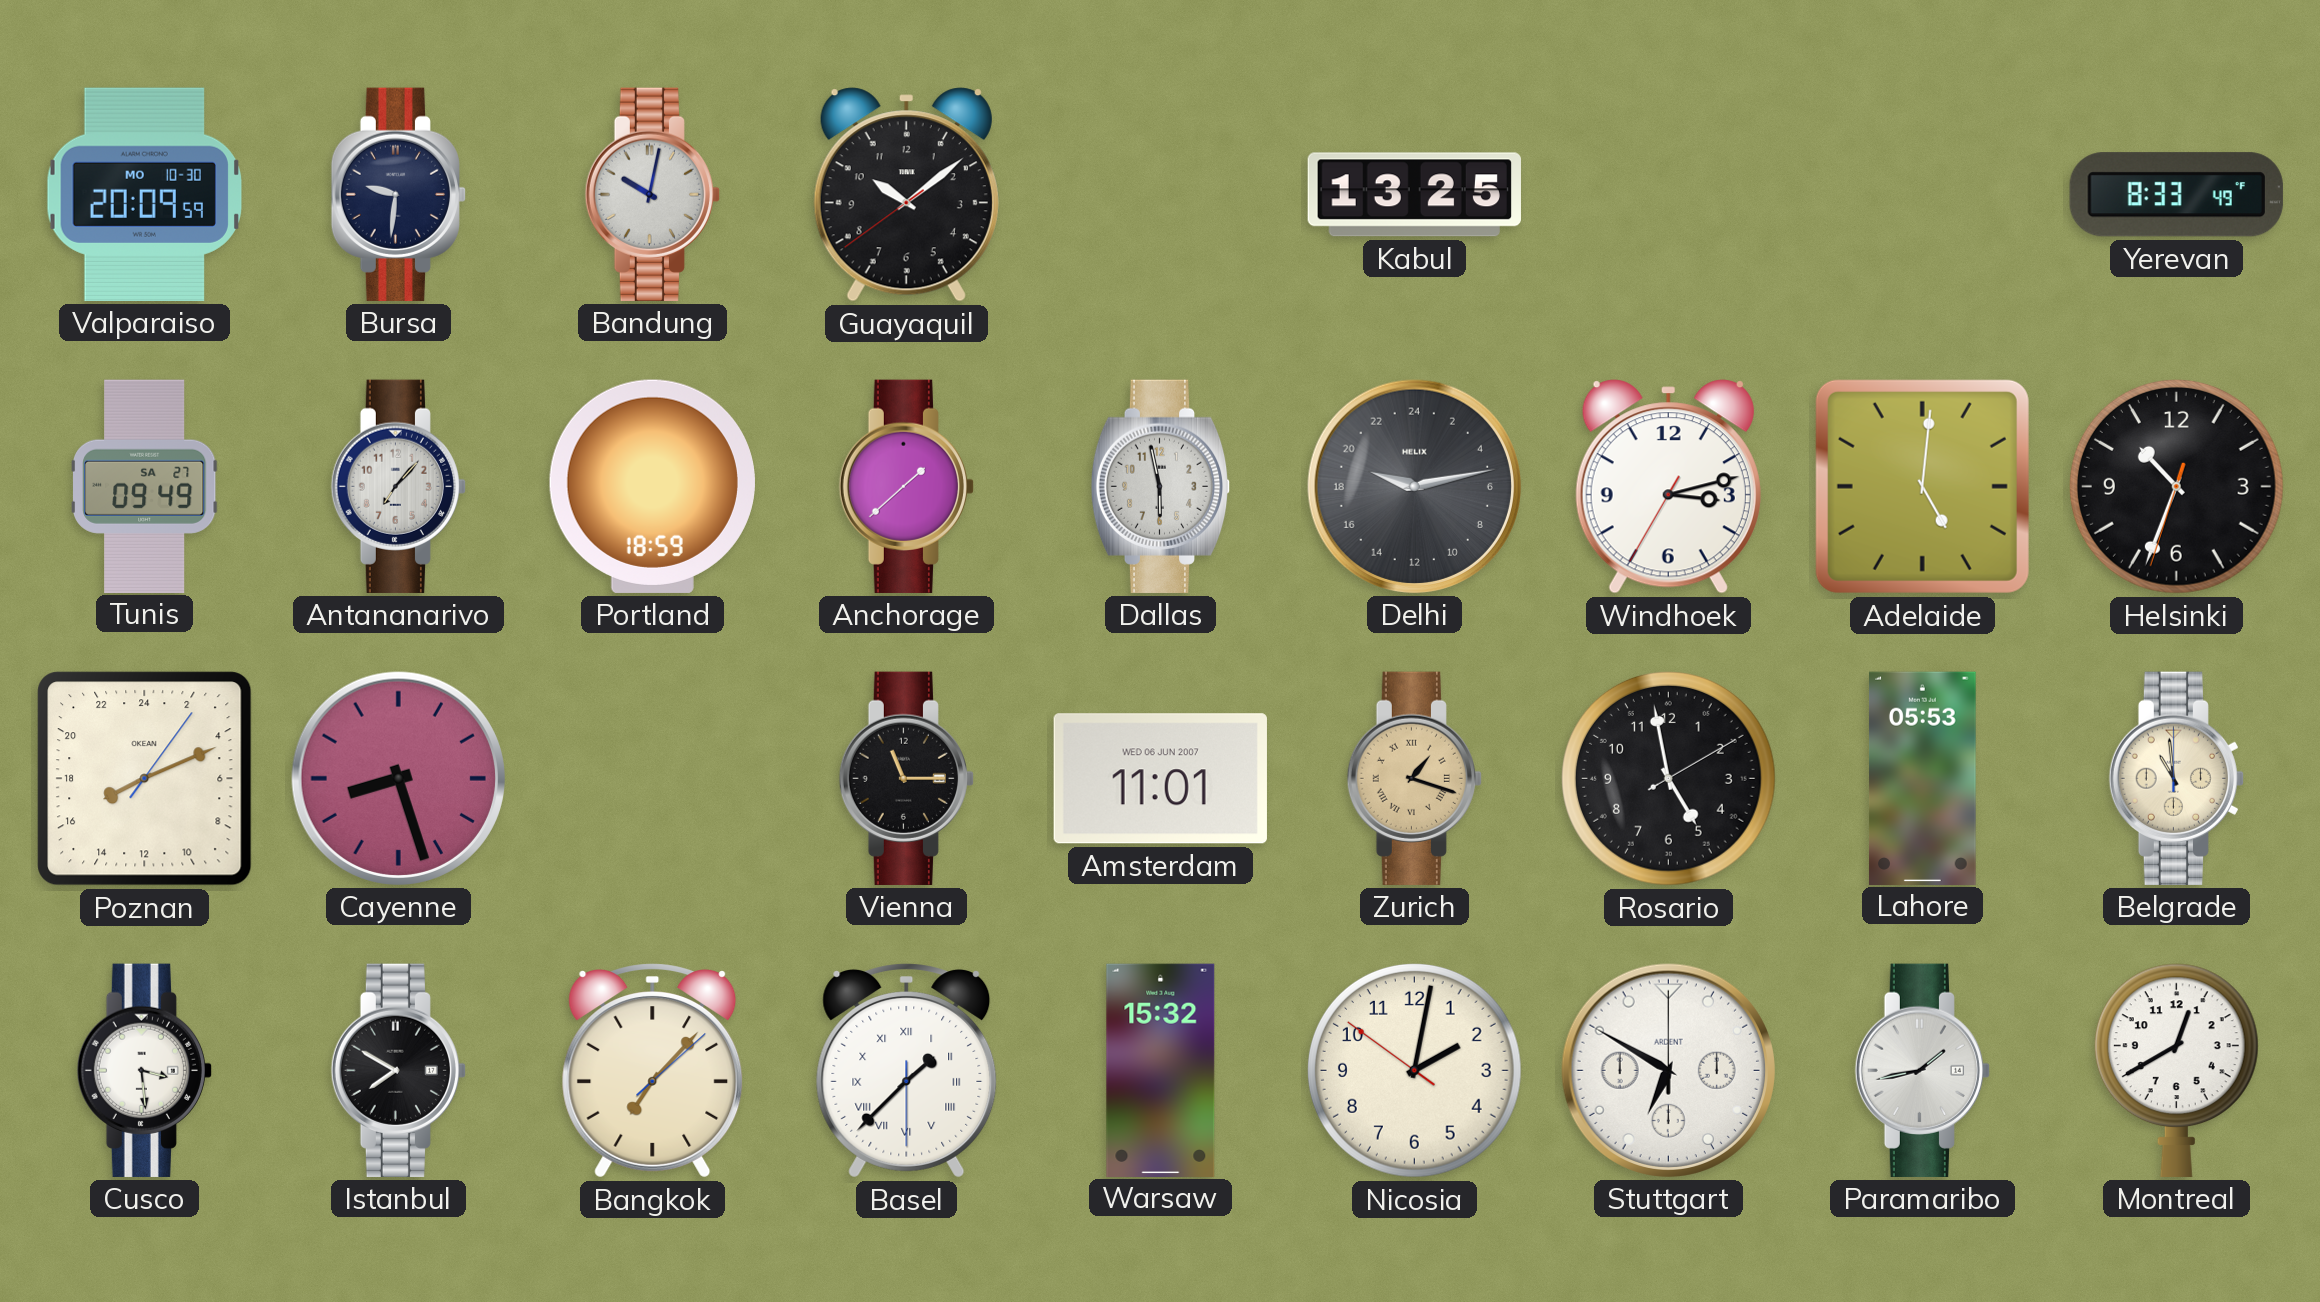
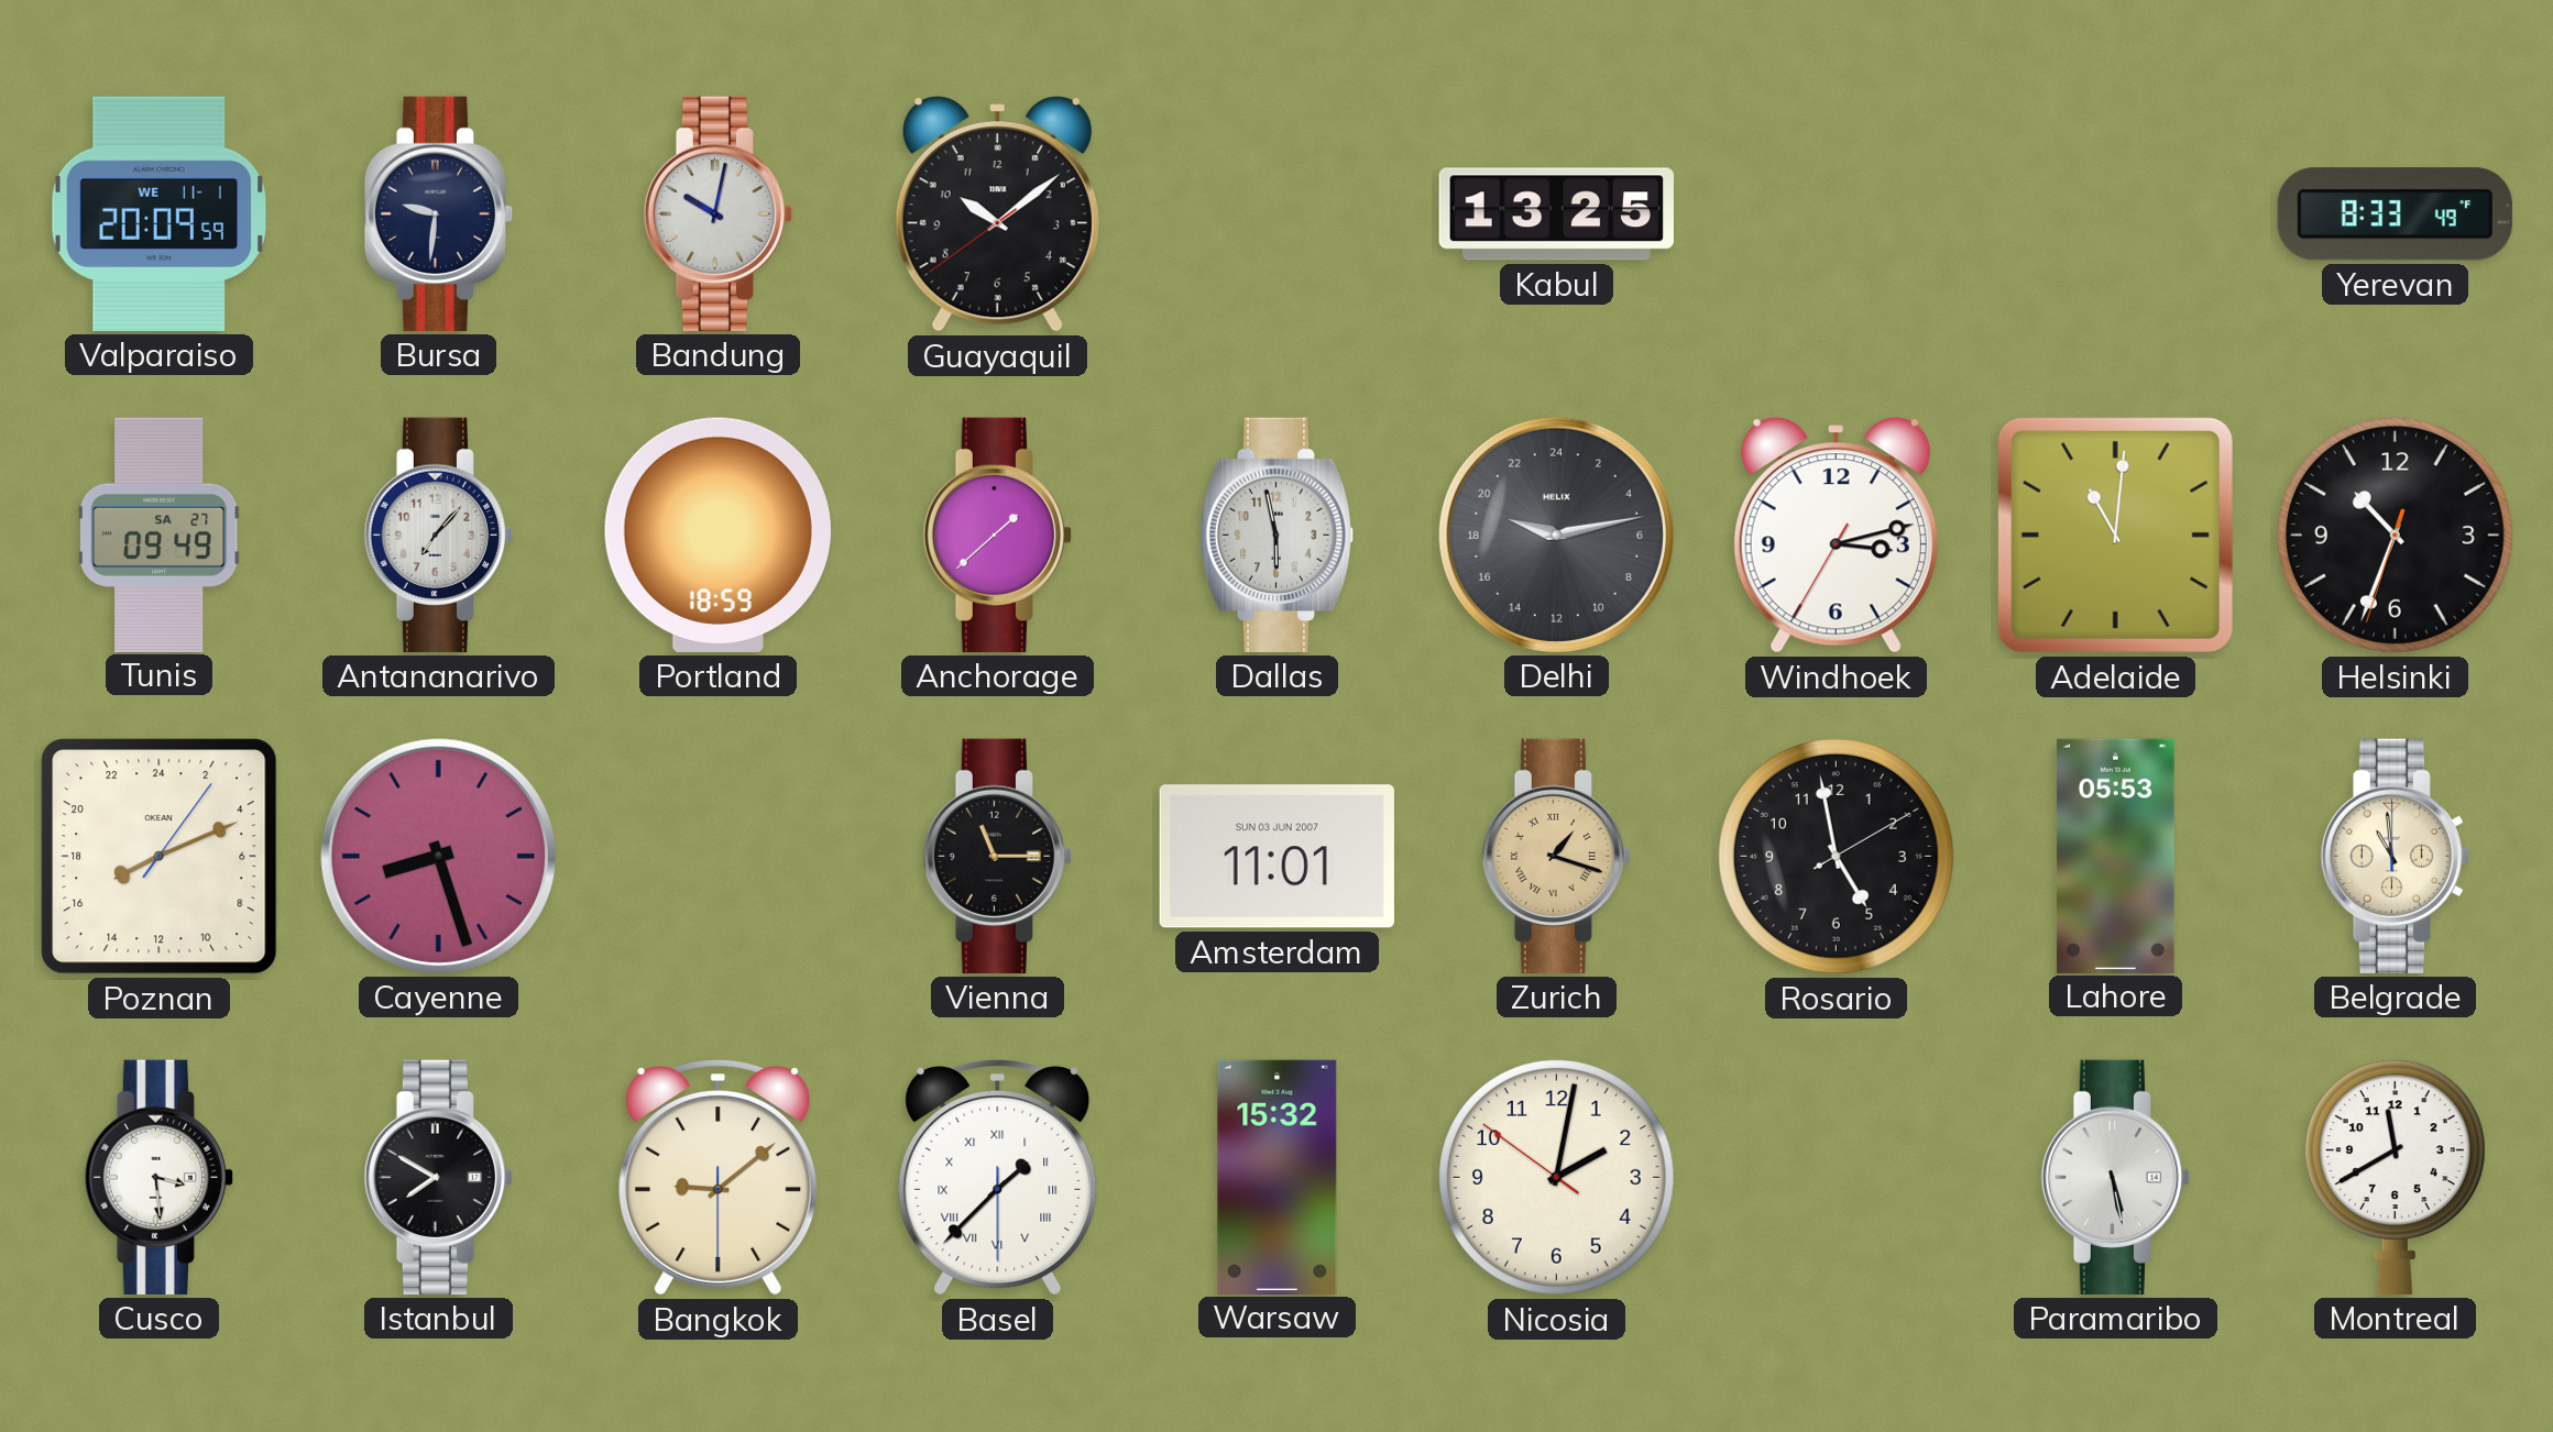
Valparaiso date: MO 10-30 -> WE 11-1 (158, 213)
Adelaide: 5:01 -> 11:01 (2115, 535)
Amsterdam date: WED 06 JUN 2007 -> SUN 03 JUN 2007 (1276, 857)
Bangkok: 7:07 -> 9:08 (719, 1178)
Stuttgart: 6:50 -> none (1668, 1070)
Paramaribo: 1:43 -> 5:28 (2115, 1177)
Montreal: 12:40 -> 11:40 (2395, 1177)
